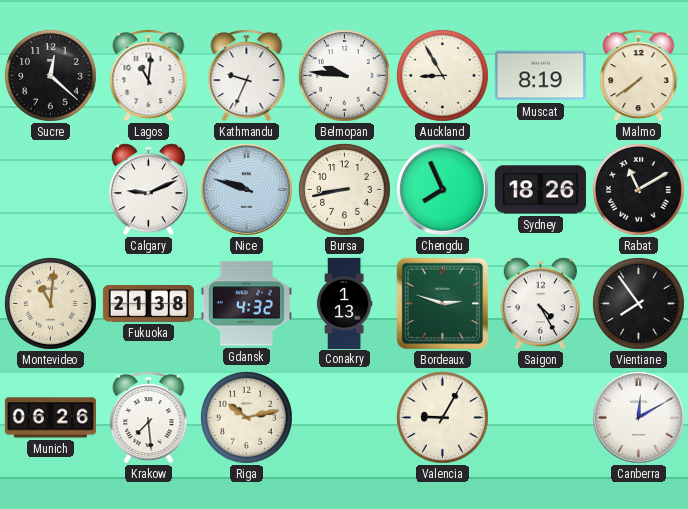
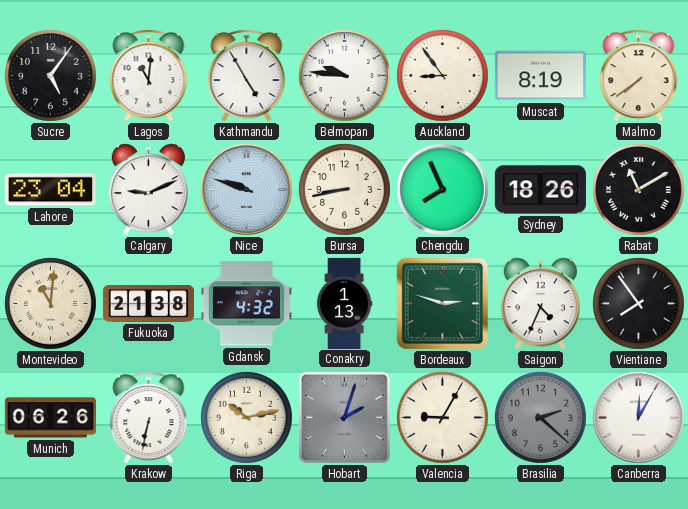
Sucre: 12:22 -> 5:06 (51, 76)
Kathmandu: 9:34 -> 4:55 (247, 76)
Auckland: 8:55 -> 8:54 (443, 76)
Lahore: none -> 23:04 (50, 190)
Saigon: 4:25 -> 4:34 (540, 304)
Krakow: 7:29 -> 6:32 (149, 418)
Hobart: none -> 2:03 (344, 417)
Brasilia: none -> 2:22 (541, 418)
Canberra: 12:10 -> 12:05 (638, 417)
